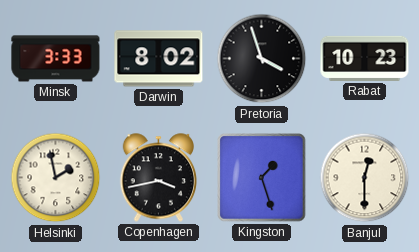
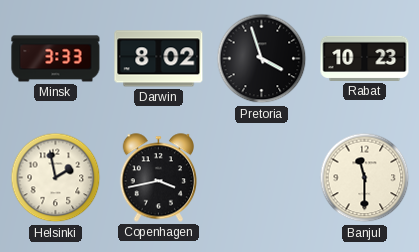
Kingston: 1:27 -> none (262, 178)
Banjul: 12:30 -> 11:30 (365, 178)
